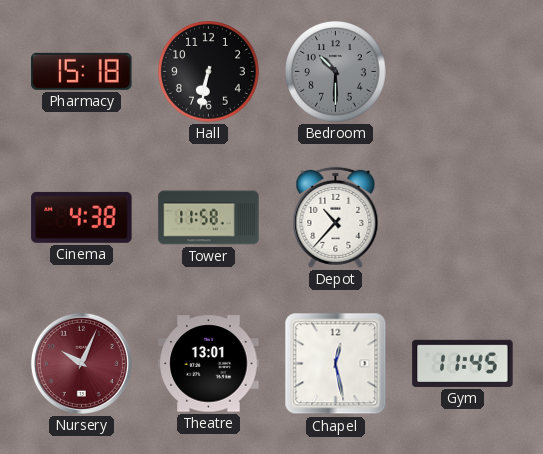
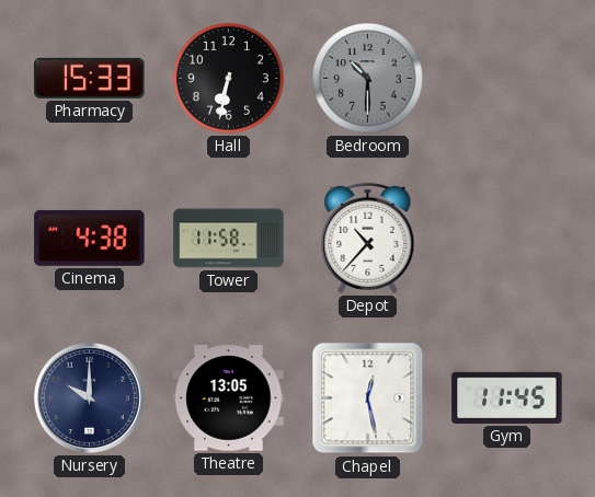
Pharmacy: 15:18 -> 15:33 (90, 78)
Nursery: 10:04 -> 10:00 (89, 397)
Nursery dial: burgundy -> navy (89, 397)
Theatre: 13:01 -> 13:05 (229, 398)
